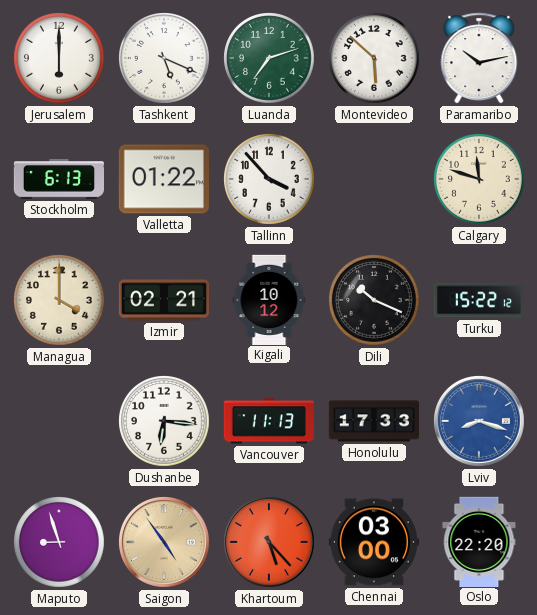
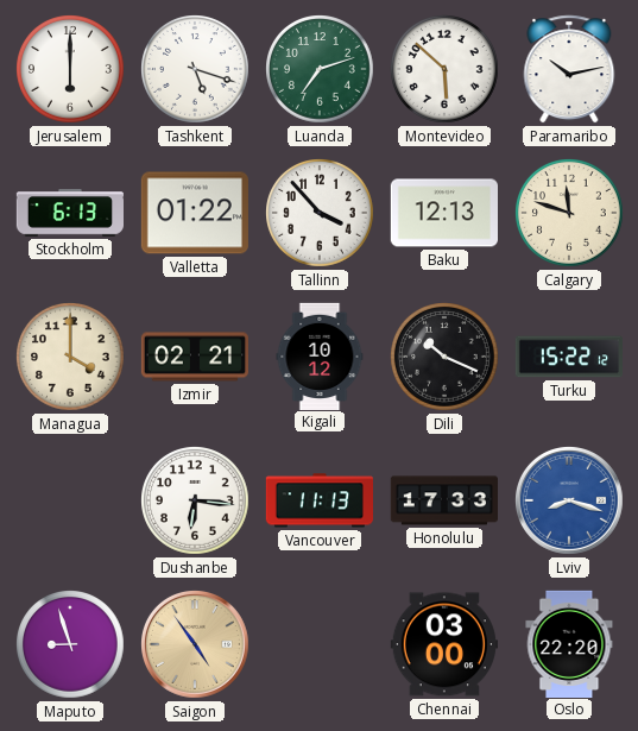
Tashkent: 5:19 -> 5:18 (196, 70)
Baku: none -> 12:13 (443, 213)
Khartoum: 5:23 -> none (270, 543)
